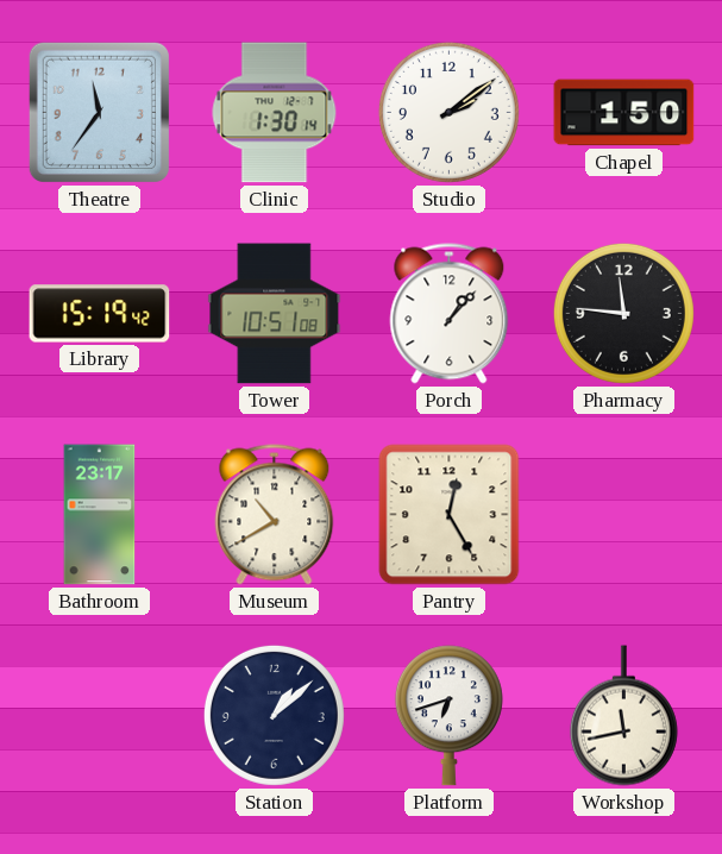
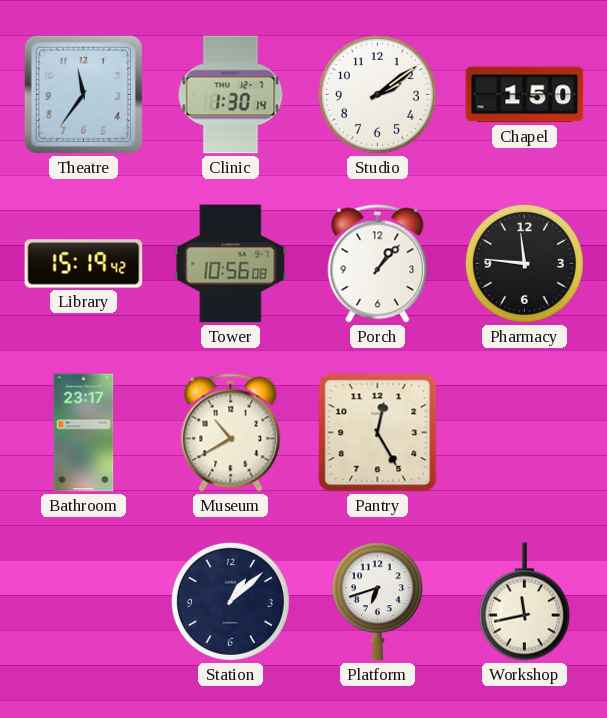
Tower: 10:51 -> 10:56 (231, 264)
